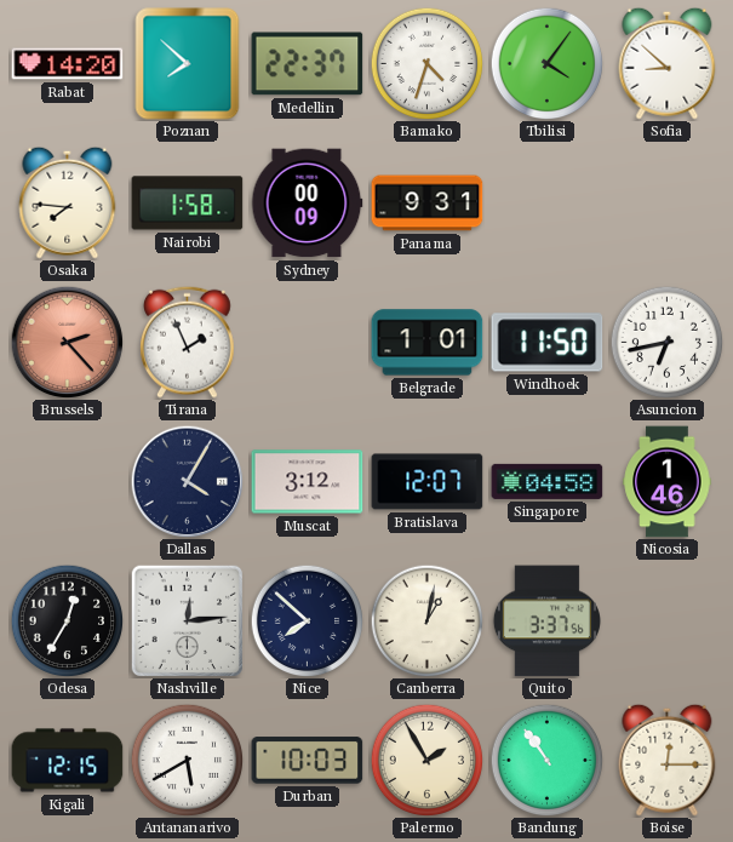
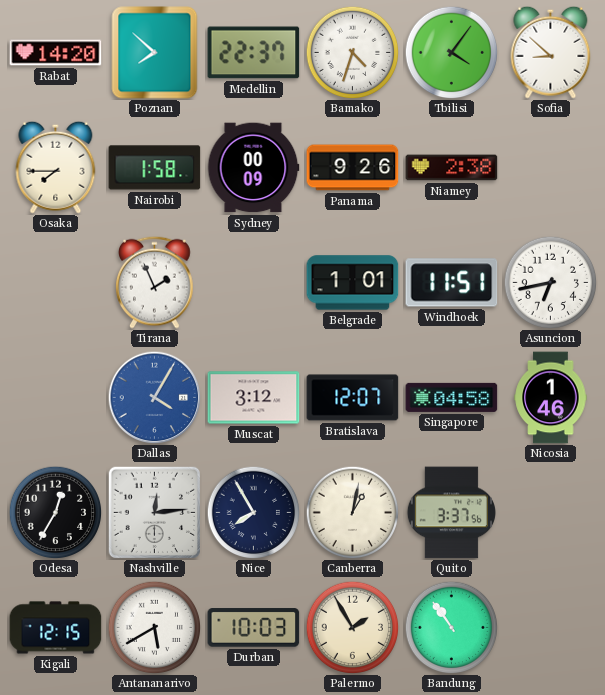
Osaka: 7:46 -> 7:45 (56, 167)
Panama: 9:31 -> 9:26 (353, 168)
Niamey: none -> 2:38 (452, 168)
Brussels: 2:23 -> none (67, 342)
Windhoek: 11:50 -> 11:51 (452, 283)
Dallas dial: navy -> blue (154, 397)
Nice: 7:52 -> 7:55 (253, 512)
Boise: 12:15 -> none (668, 760)
